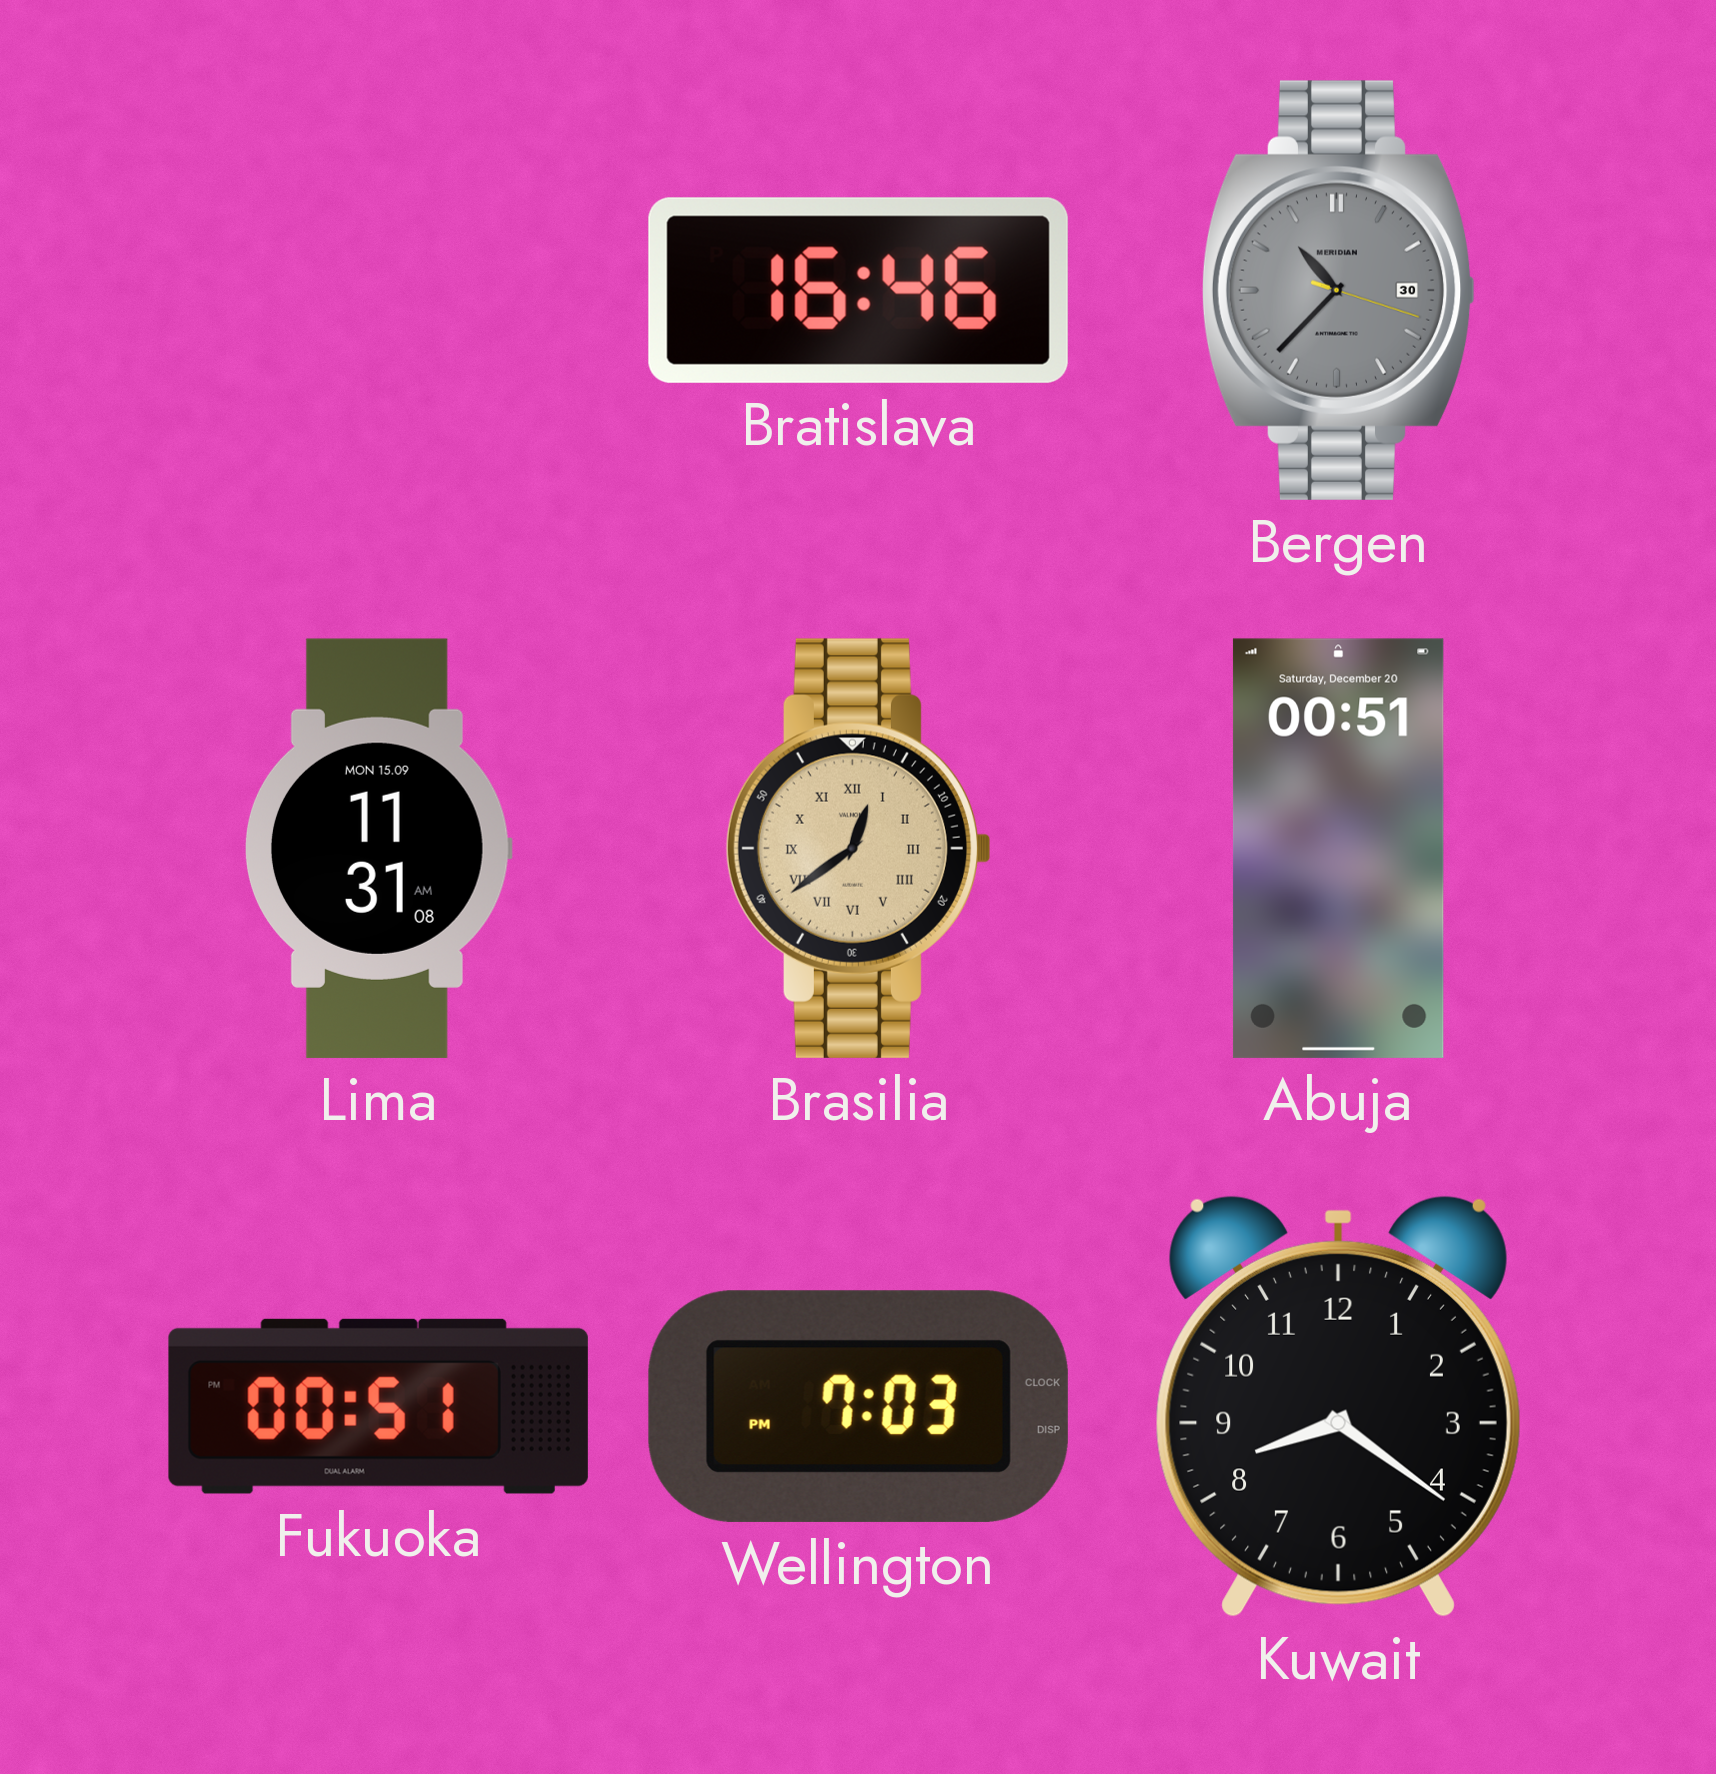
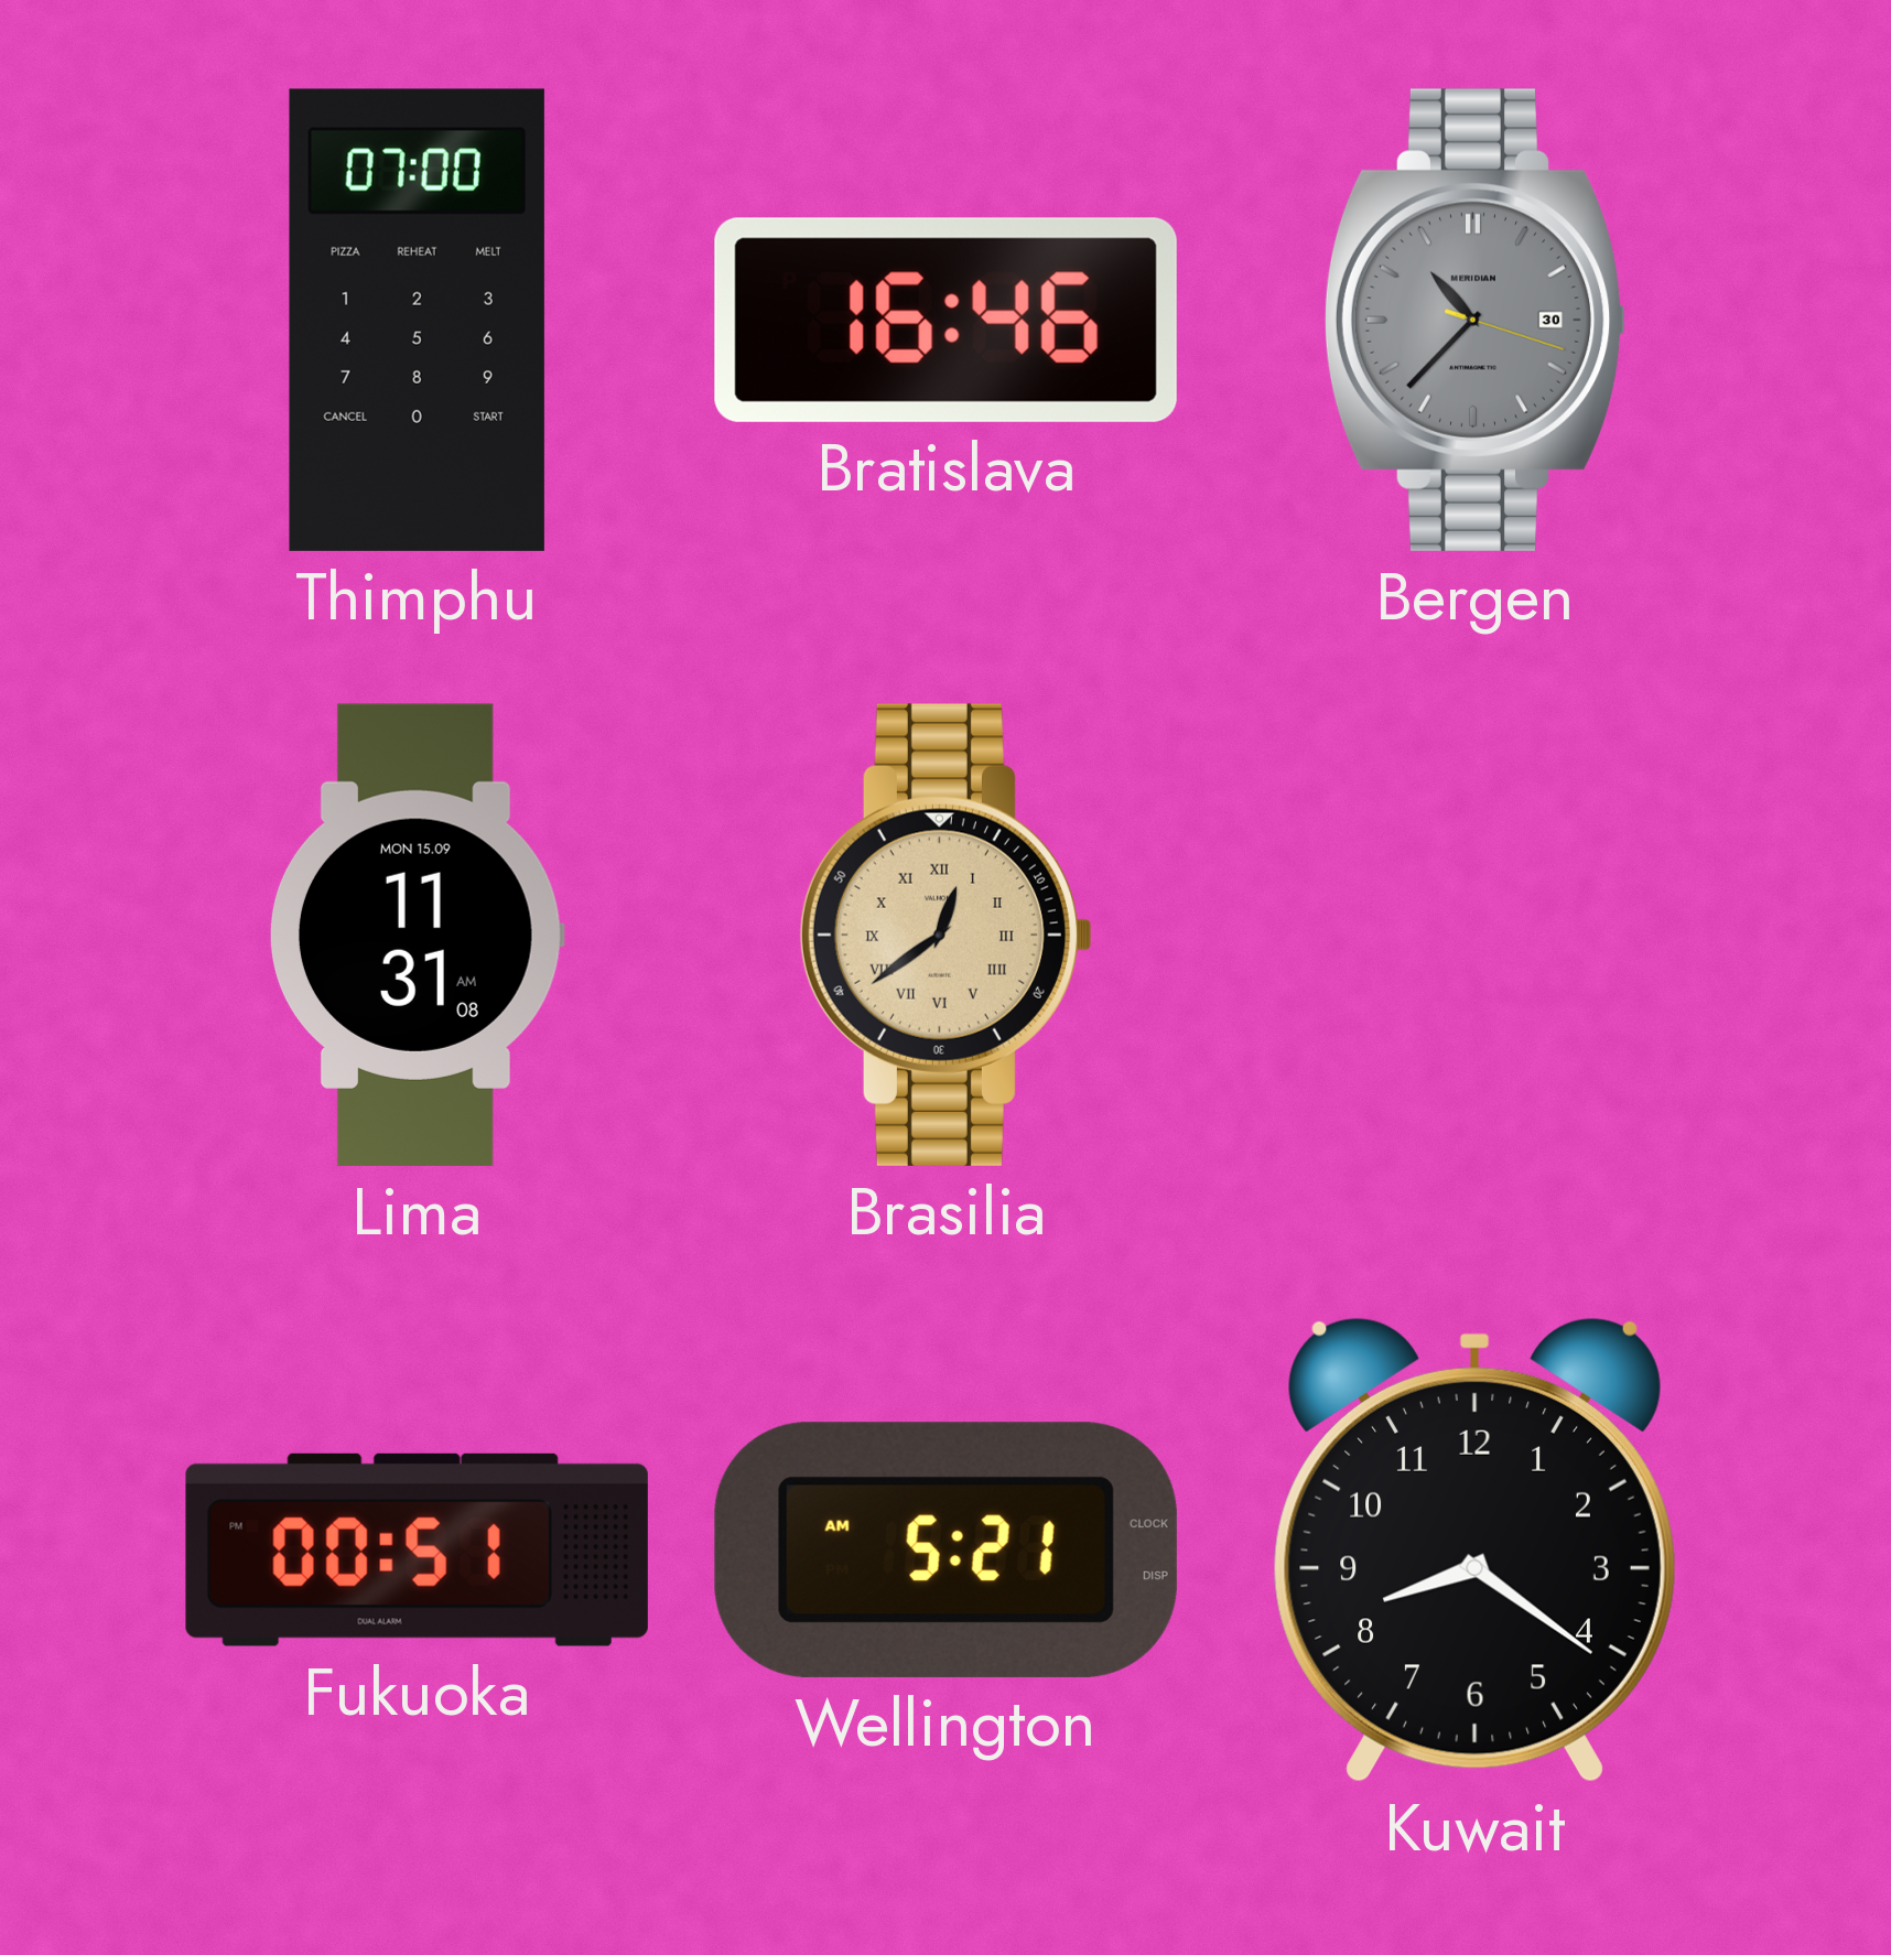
Thimphu: none -> 07:00 (417, 320)
Abuja: 00:51 -> none (1338, 848)
Wellington: 7:03 -> 5:21 (945, 1549)
